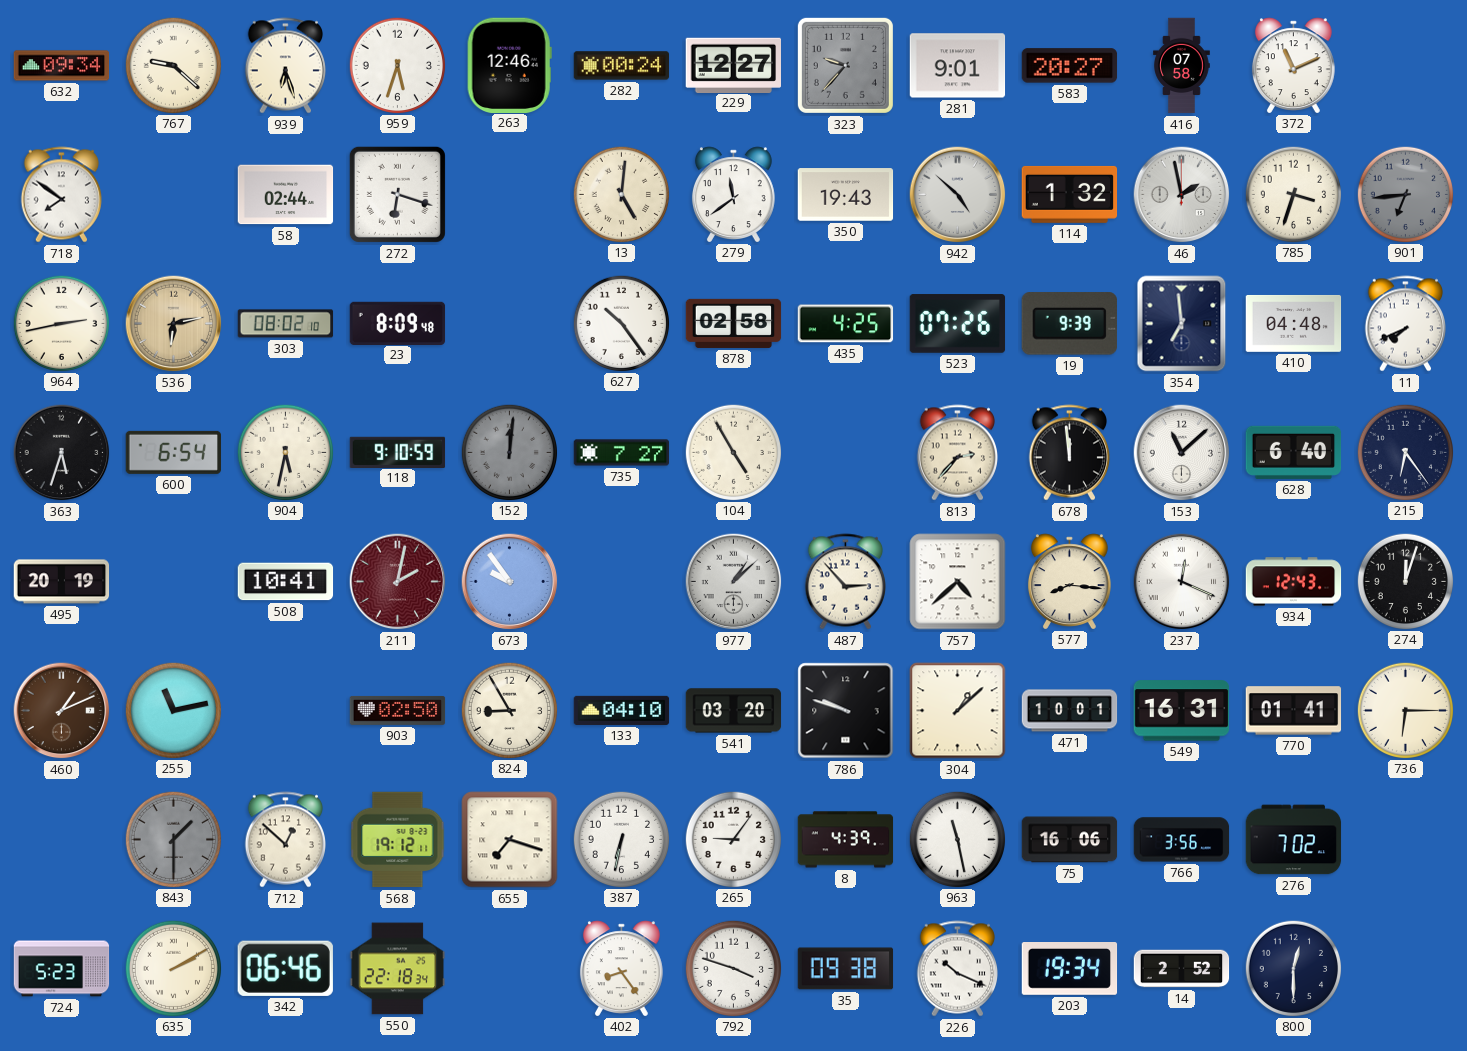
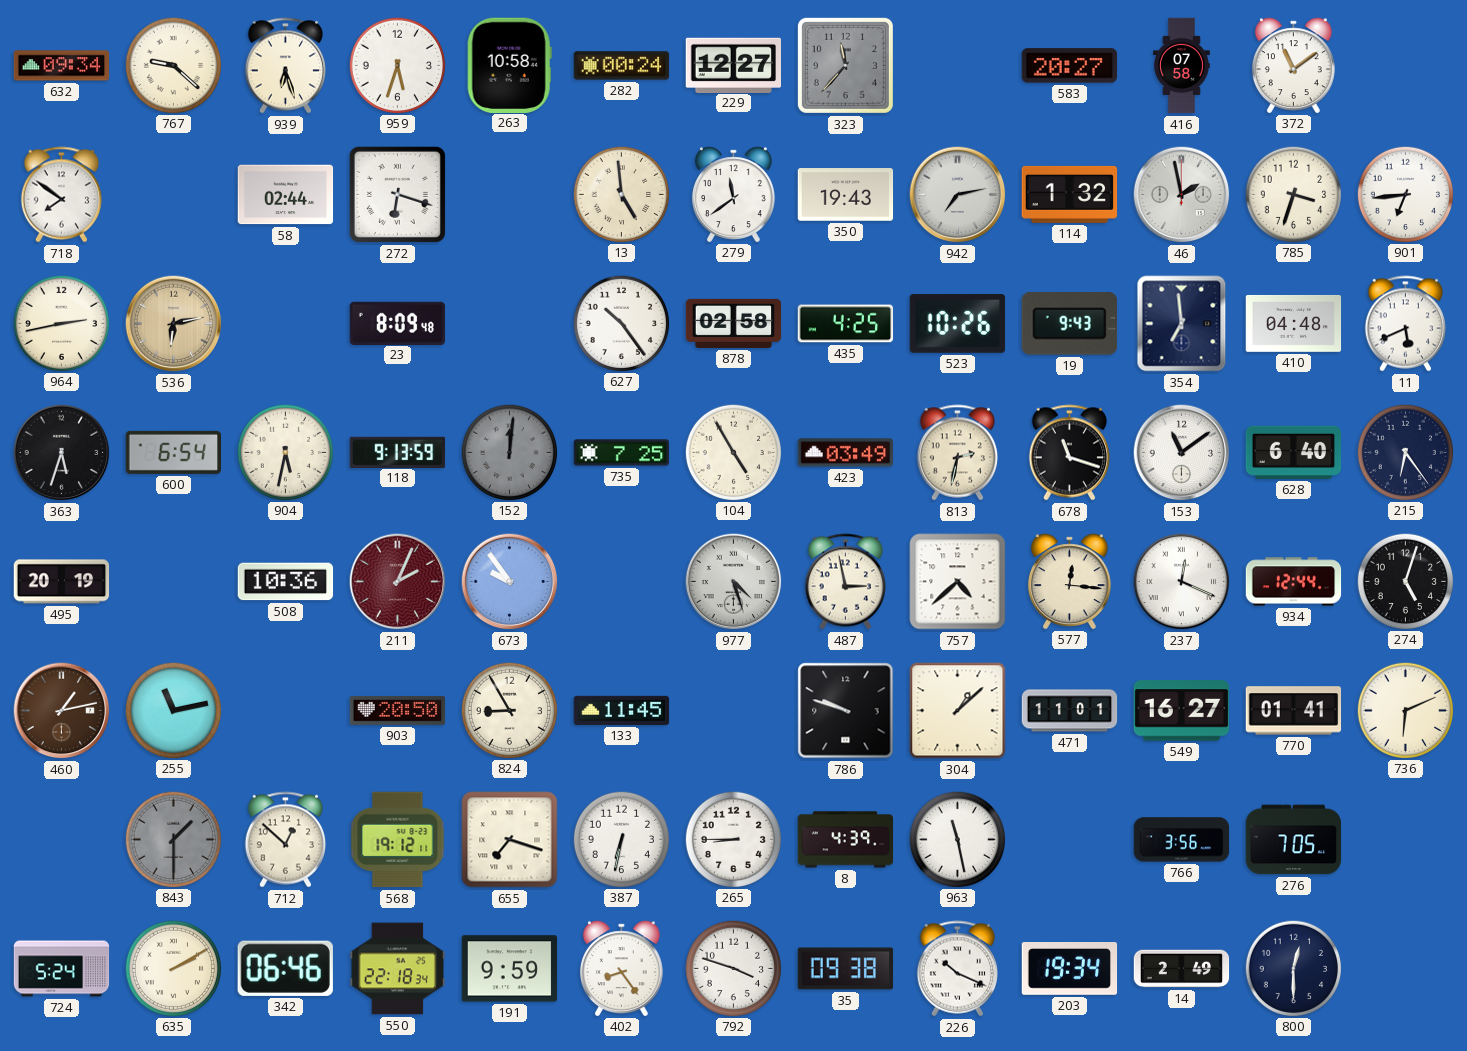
263: 12:46 -> 10:58 (509, 65)
323: 9:37 -> 11:37 (845, 65)
281: 9:01 -> none (958, 66)
372: 11:11 -> 11:09 (1293, 65)
13: 5:01 -> 4:59 (621, 194)
942: 4:52 -> 7:13 (958, 195)
901 dial: grey -> white (1405, 194)
303: 08:02 -> none (286, 324)
523: 07:26 -> 10:26 (958, 324)
19: 9:39 -> 9:43 (1069, 324)
11: 7:41 -> 5:41 (1405, 324)
118: 9:10 -> 9:13 (398, 452)
735: 7:27 -> 7:25 (622, 453)
423: none -> 03:49 (846, 453)
813: 2:37 -> 2:32 (957, 453)
678: 11:59 -> 11:18 (1069, 453)
153: 11:08 -> 11:09 (1182, 453)
508: 10:41 -> 10:36 (286, 582)
211: 2:02 -> 2:04 (398, 582)
977: 1:08 -> 4:27 (734, 582)
487: 2:53 -> 2:58 (845, 582)
577: 8:16 -> 12:16 (1069, 581)
934: 12:43 -> 12:44 (1294, 582)
274: 12:03 -> 5:03 (1405, 581)
460: 1:11 -> 1:13 (62, 711)
903: 02:50 -> 20:50 (398, 711)
133: 04:10 -> 11:45 (622, 710)
541: 03:20 -> none (734, 711)
471: 10:01 -> 11:01 (1070, 711)
549: 16:31 -> 16:27 (1182, 711)
736: 6:15 -> 6:11 (1405, 710)
265: 9:06 -> 8:45 (733, 839)
75: 16:06 -> none (1070, 840)
276: 7:02 -> 7:05 (1294, 840)
724: 5:23 -> 5:24 (62, 969)
191: none -> 9:59 (510, 969)
14: 2:52 -> 2:49 (1182, 969)
